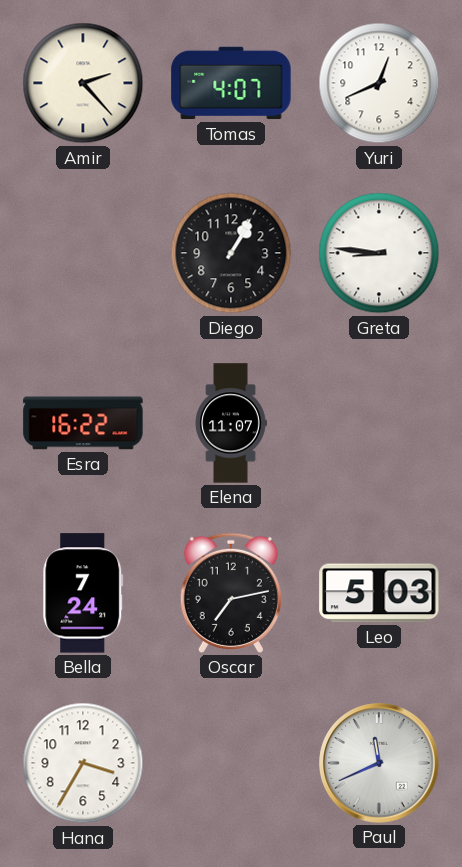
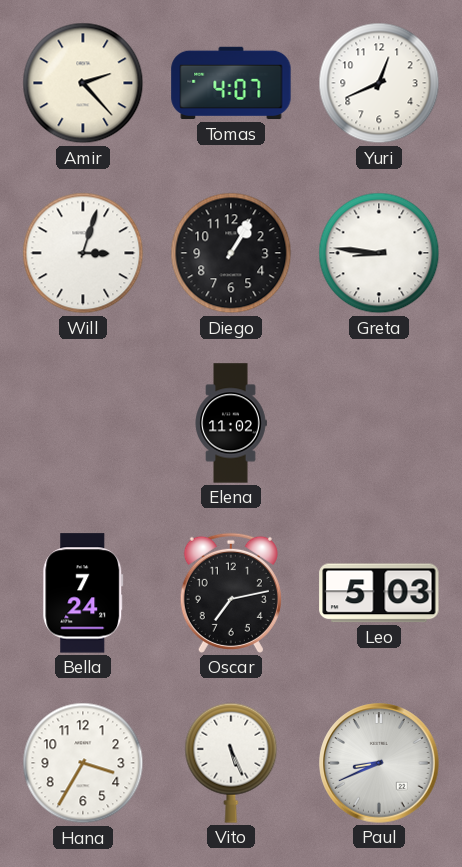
Will: none -> 3:03 (83, 253)
Esra: 16:22 -> none (83, 423)
Elena: 11:07 -> 11:02 (231, 423)
Vito: none -> 5:26 (231, 763)
Paul: 11:41 -> 8:41 (379, 763)
